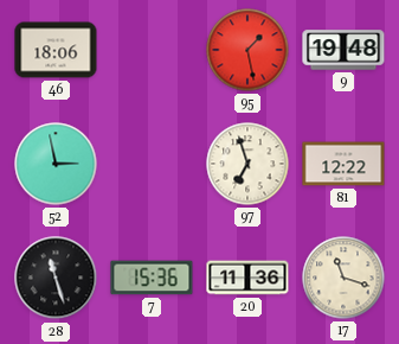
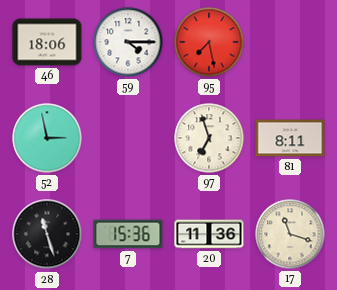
59: none -> 4:15 (128, 42)
95: 1:28 -> 7:28 (209, 42)
9: 19:48 -> none (343, 50)
81: 12:22 -> 8:11 (290, 138)
